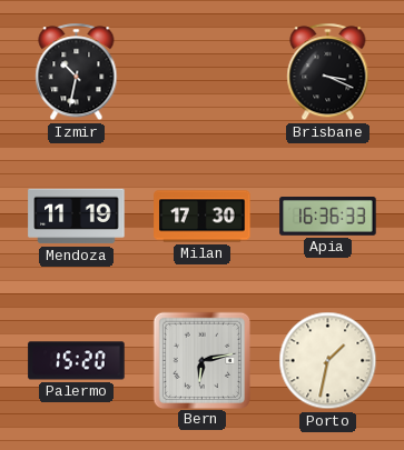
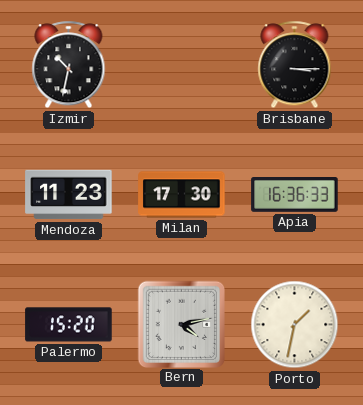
Brisbane: 3:19 -> 3:15 (295, 65)
Mendoza: 11:19 -> 11:23 (69, 195)
Bern: 6:13 -> 4:13 (181, 324)
